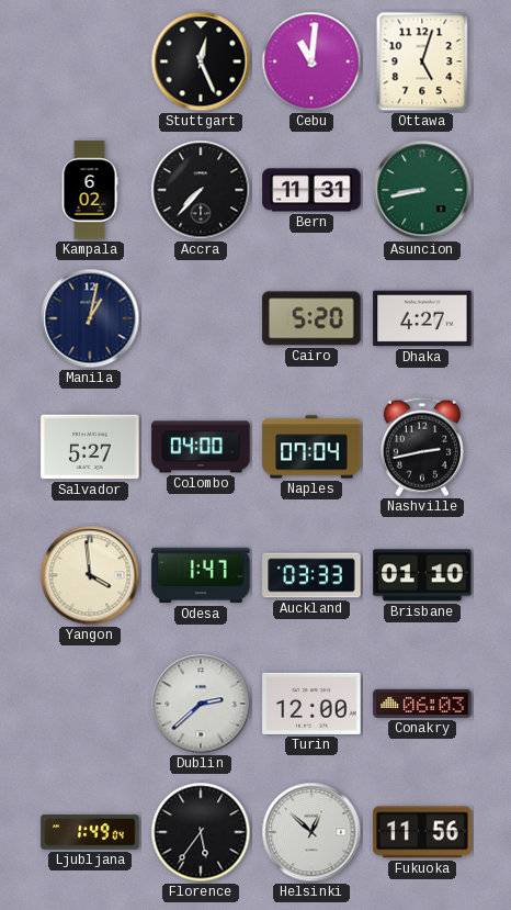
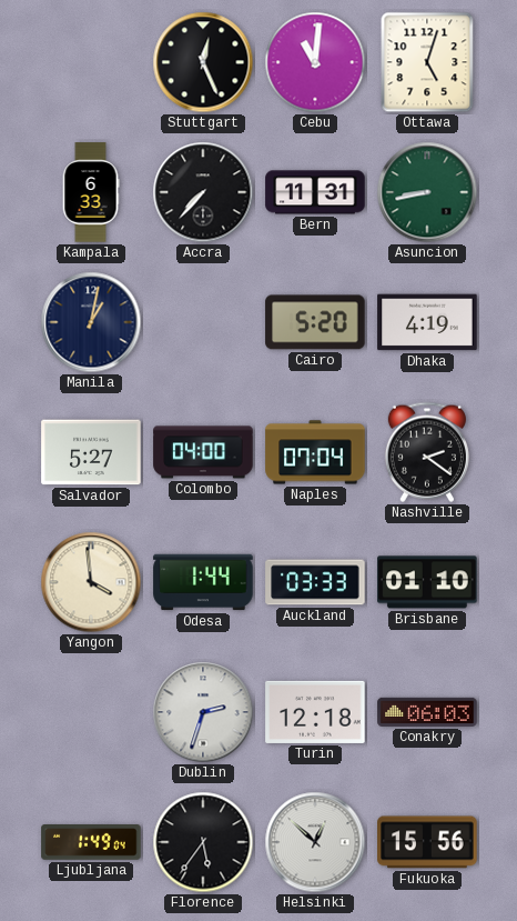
Kampala: 6:02 -> 6:33 (91, 192)
Dhaka: 4:27 -> 4:19 (427, 322)
Nashville: 2:43 -> 2:21 (427, 452)
Odesa: 1:47 -> 1:44 (203, 582)
Dublin: 2:38 -> 2:33 (203, 712)
Turin: 12:00 -> 12:18 (315, 712)
Fukuoka: 11:56 -> 15:56 (427, 842)
